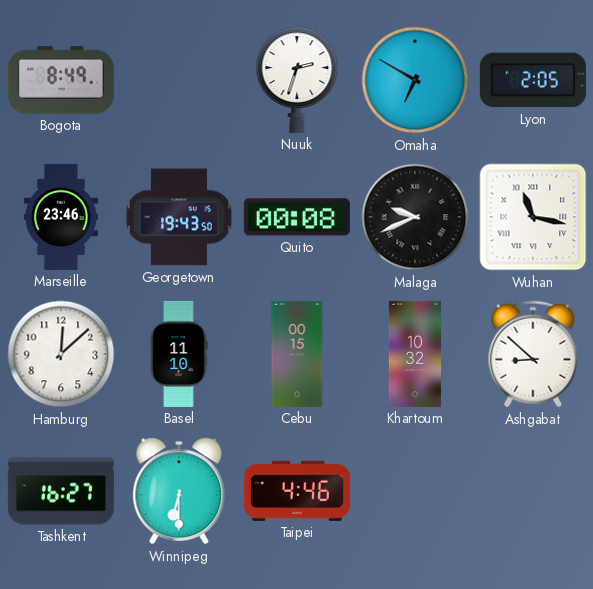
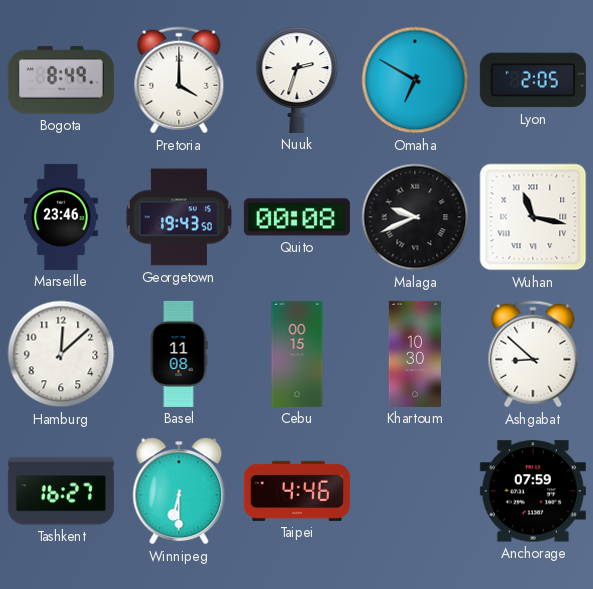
Pretoria: none -> 4:00 (179, 80)
Basel: 11:10 -> 11:08 (179, 354)
Khartoum: 10:32 -> 10:30 (414, 354)
Anchorage: none -> 07:59 (533, 491)
